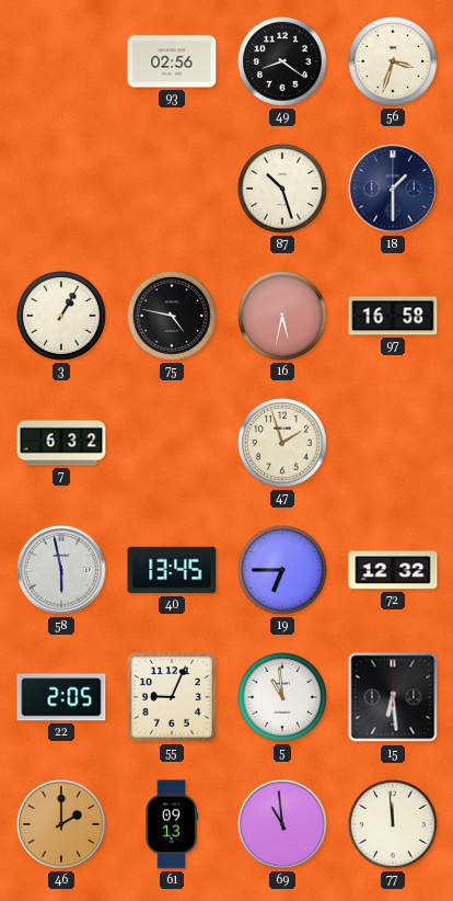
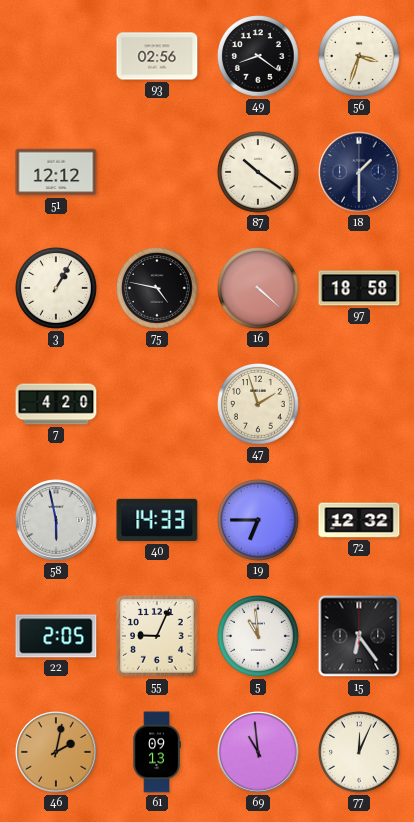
51: none -> 12:12 (56, 172)
87: 10:27 -> 10:21 (259, 173)
16: 5:32 -> 4:22 (259, 289)
97: 16:58 -> 18:58 (359, 288)
7: 6:32 -> 4:20 (56, 404)
40: 13:45 -> 14:33 (157, 520)
15: 6:29 -> 6:24 (359, 636)
46: 2:00 -> 2:02 (56, 752)
77: 11:59 -> 12:04 (360, 753)
